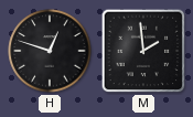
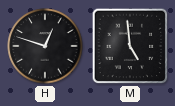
M: 1:59 -> 4:59 (130, 46)
